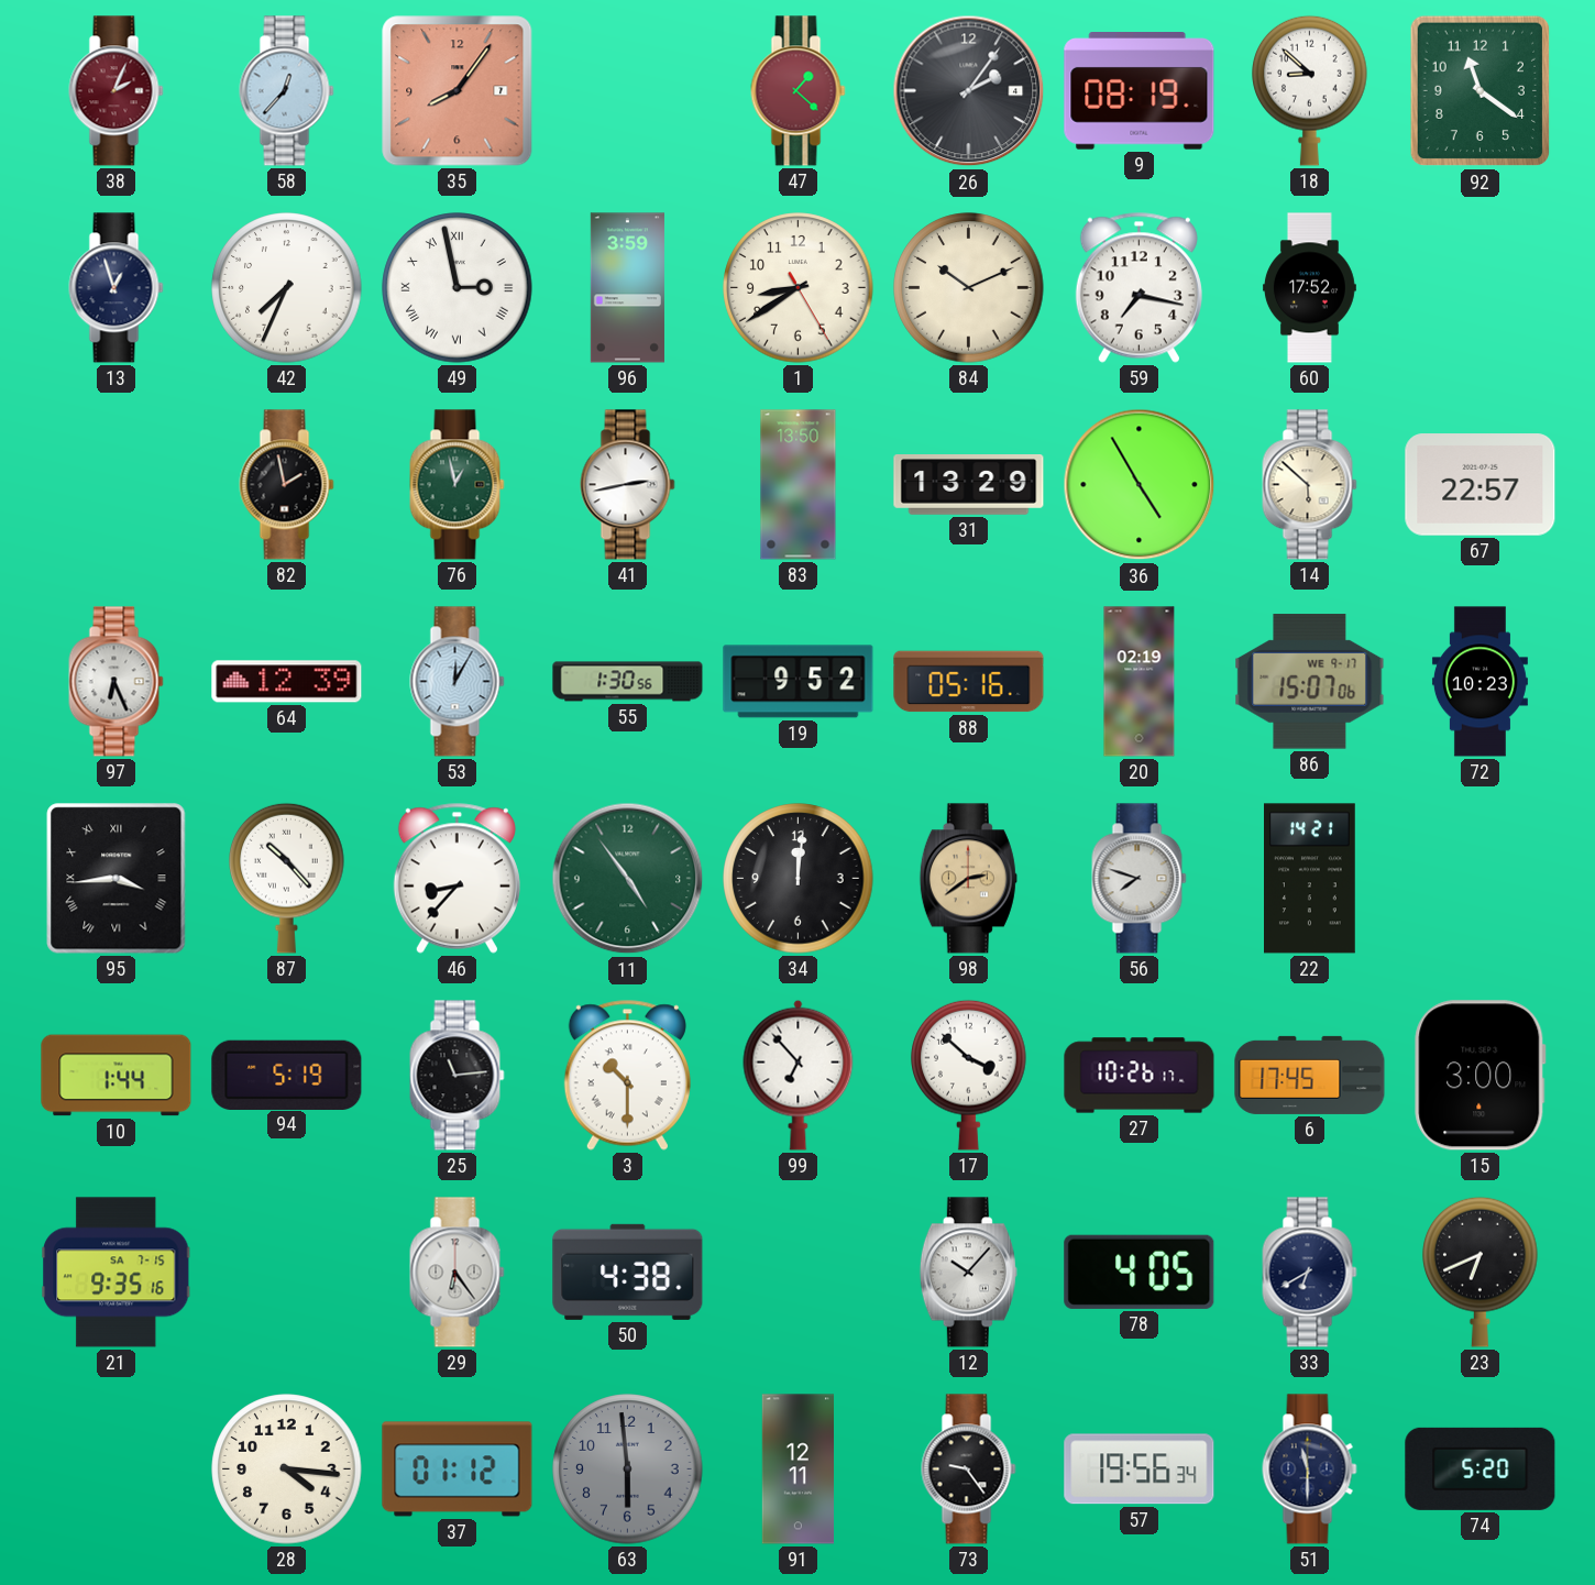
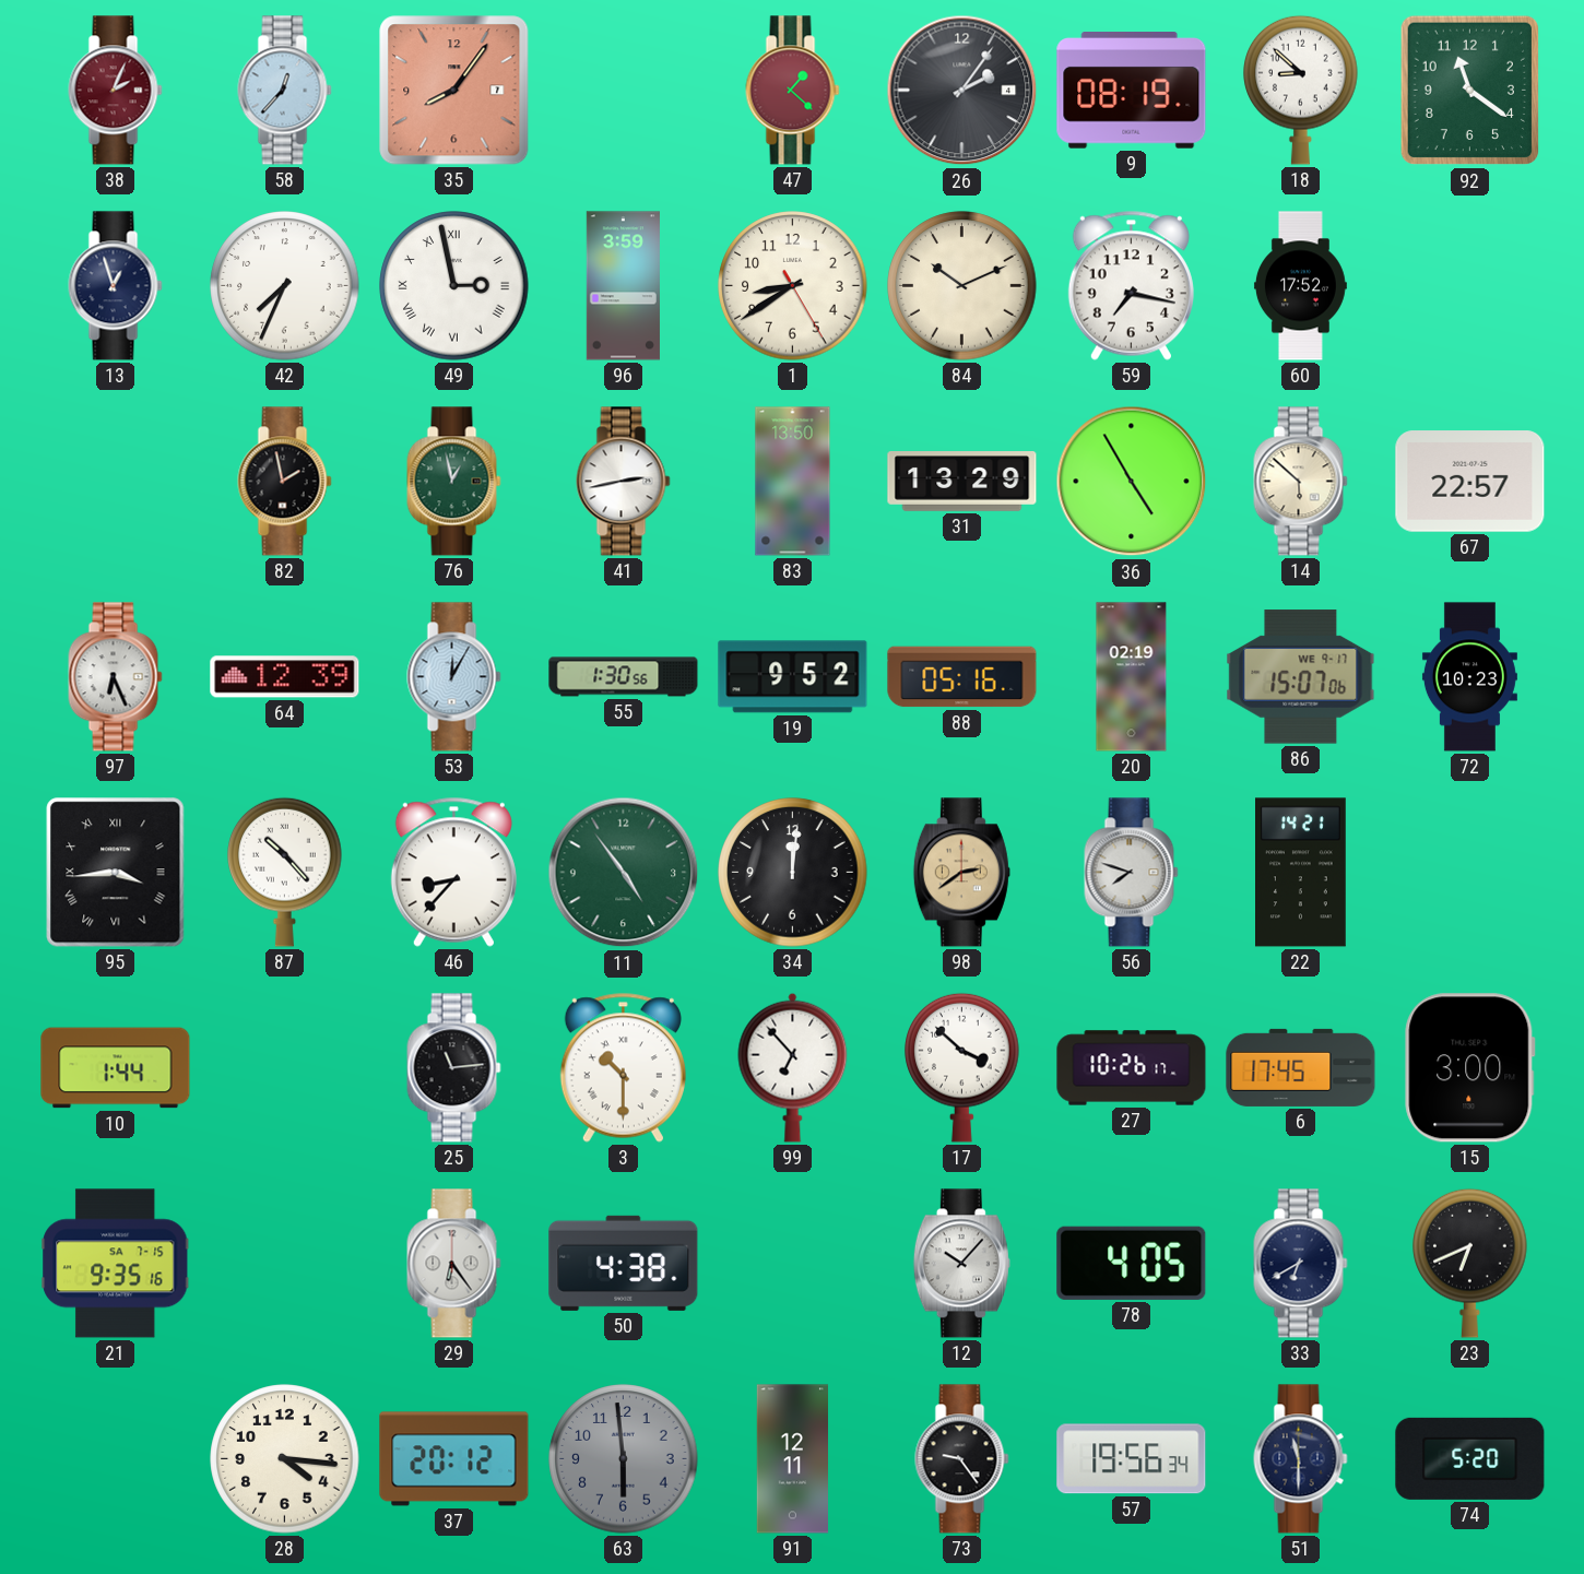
94: 5:19 -> none (287, 1075)
37: 01:12 -> 20:12 (454, 1459)
